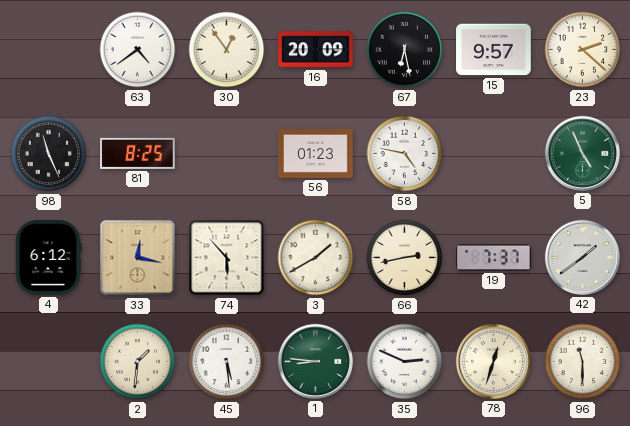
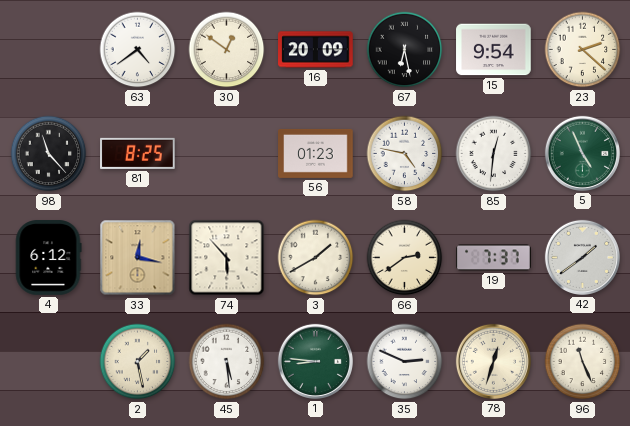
30: 12:54 -> 12:51 (227, 50)
15: 9:57 -> 9:54 (494, 50)
98: 11:26 -> 11:23 (49, 154)
85: none -> 12:31 (494, 154)
66: 2:43 -> 2:39 (405, 258)
2: 1:31 -> 1:28 (138, 362)
96: 11:30 -> 11:26 (583, 362)
